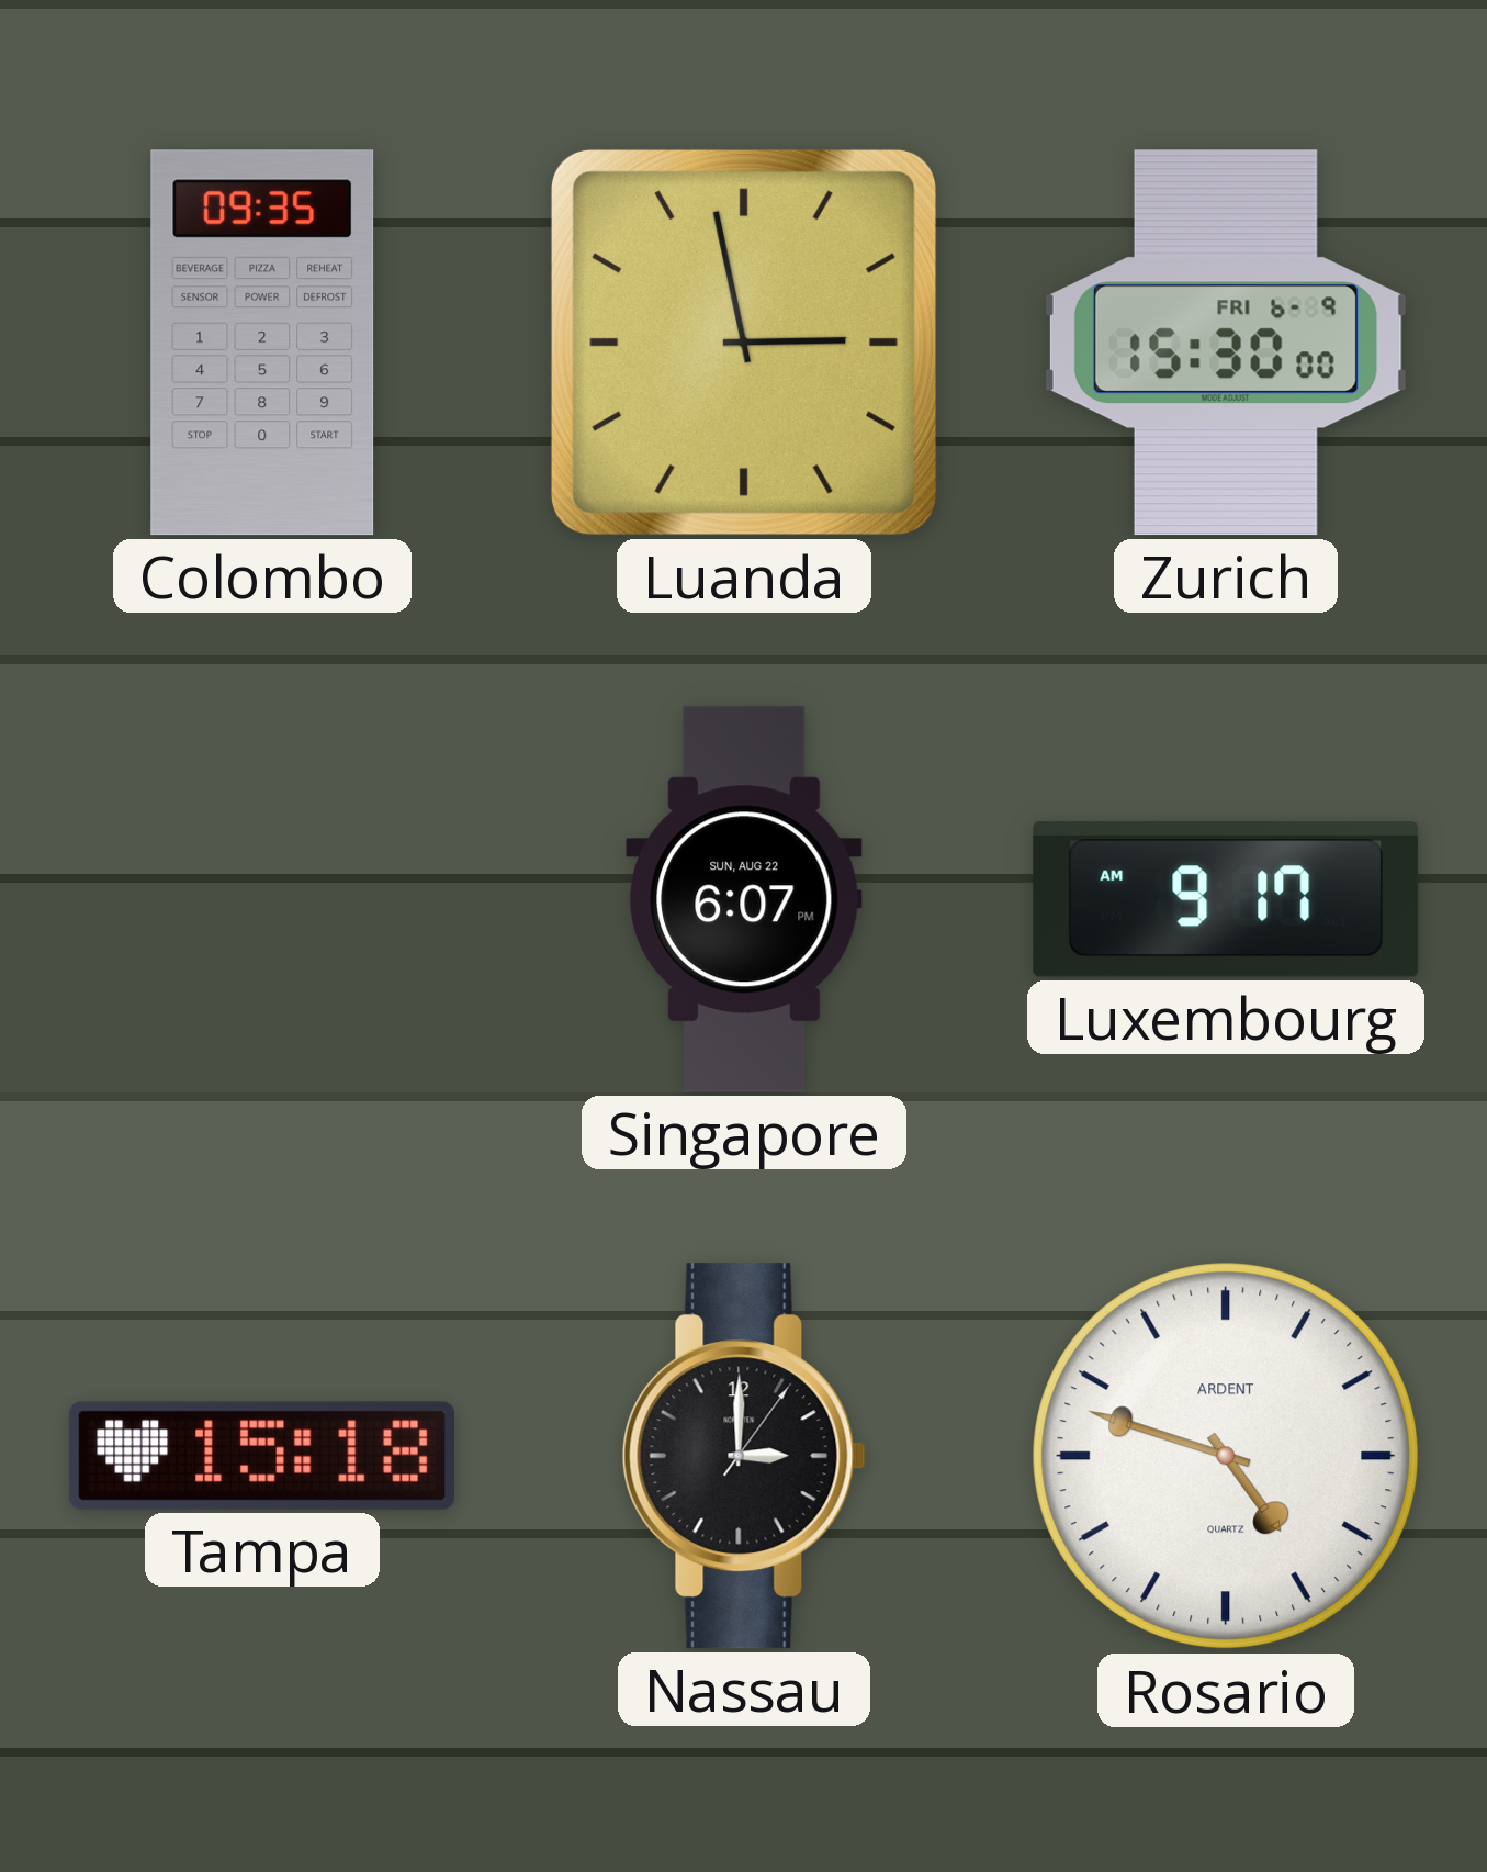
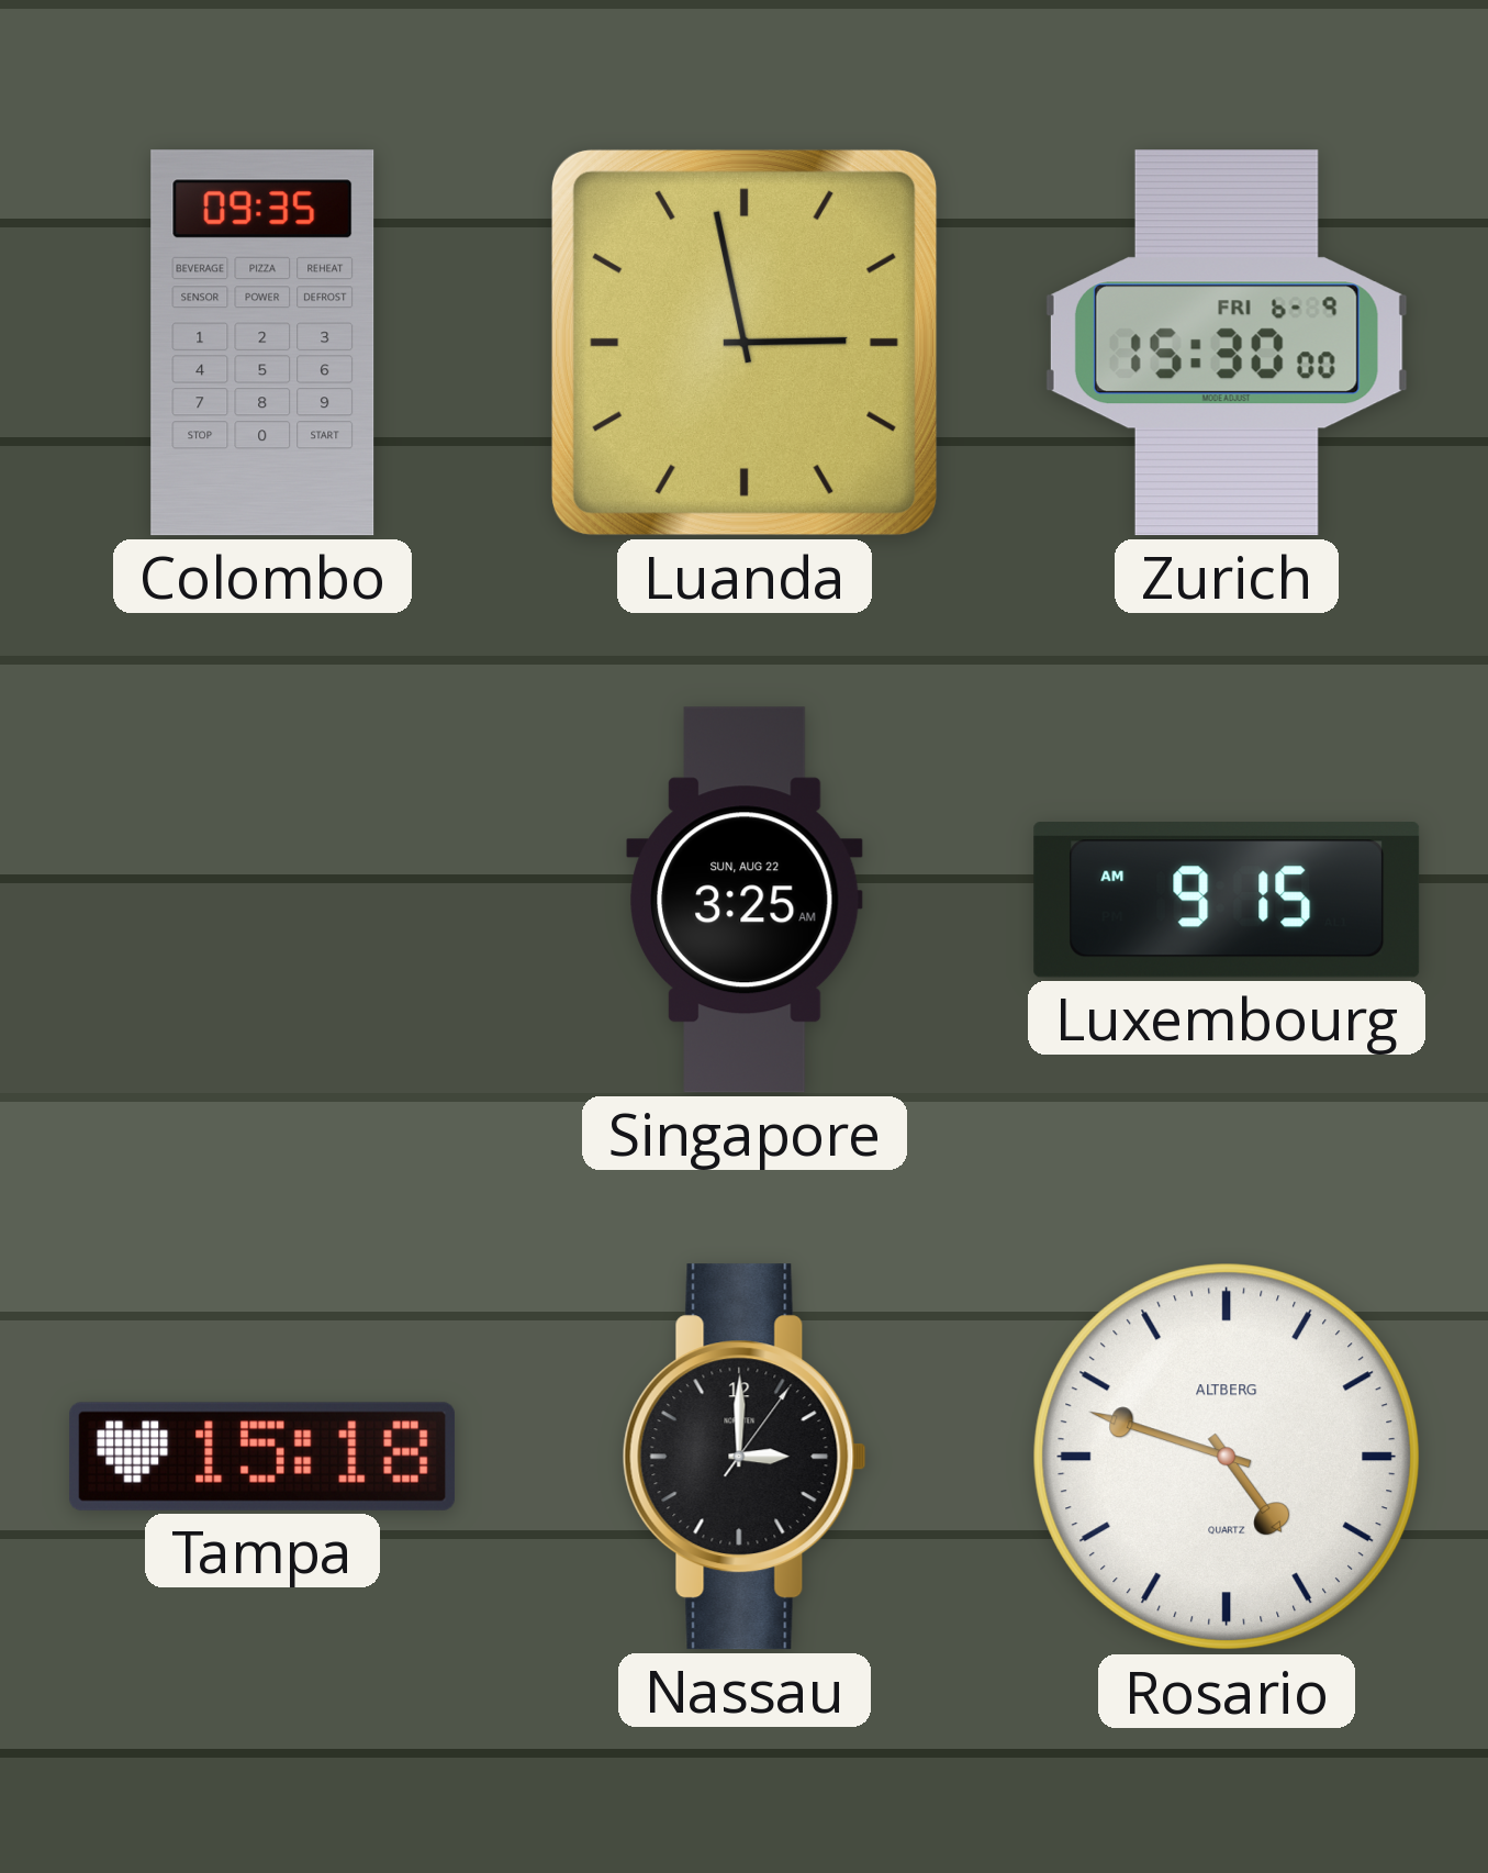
Singapore: 6:07 -> 3:25 (745, 900)
Luxembourg: 9:17 -> 9:15 (1227, 900)
Rosario brand: ARDENT -> ALTBERG (1227, 1457)
